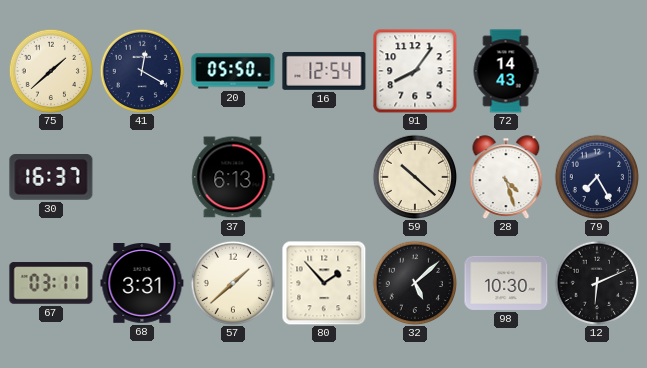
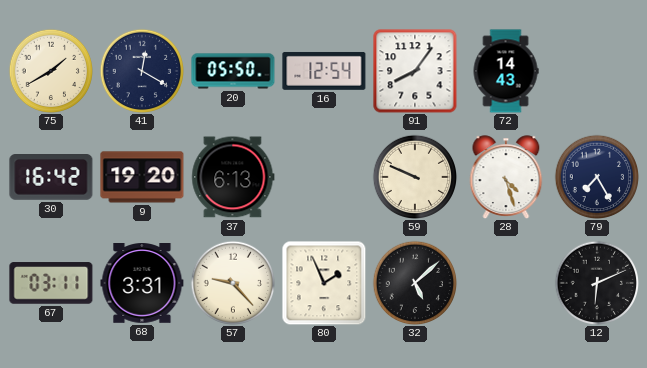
75: 1:38 -> 1:40 (51, 71)
30: 16:37 -> 16:42 (51, 178)
9: none -> 19:20 (142, 177)
59: 10:22 -> 9:49 (415, 177)
57: 1:38 -> 9:23 (233, 283)
80: 1:53 -> 1:56 (324, 283)
98: 10:30 -> none (506, 283)
